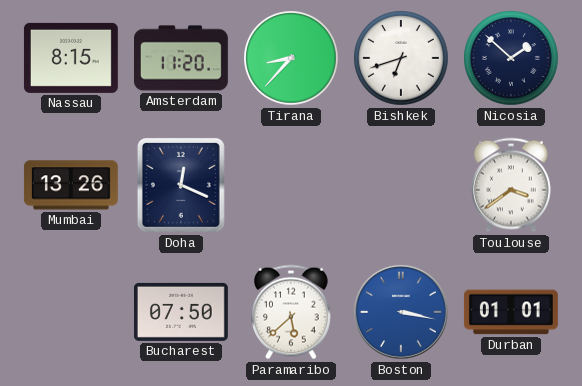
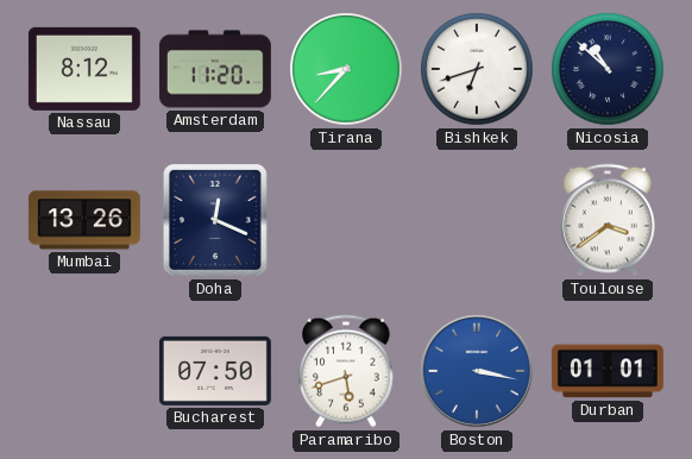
Nassau: 8:15 -> 8:12 (84, 69)
Nicosia: 1:52 -> 10:52 (608, 69)
Paramaribo: 5:38 -> 5:42 (346, 371)
